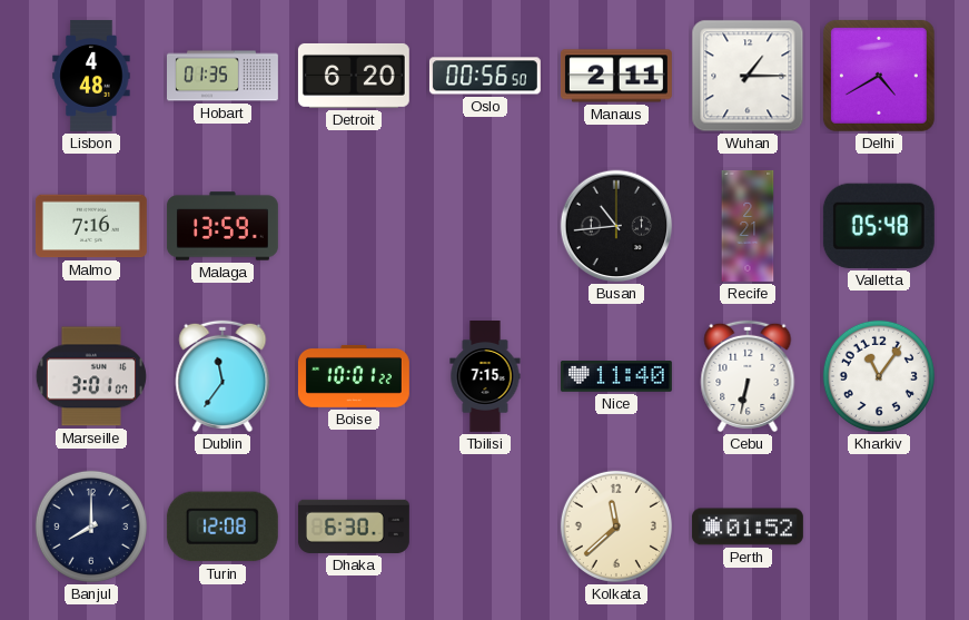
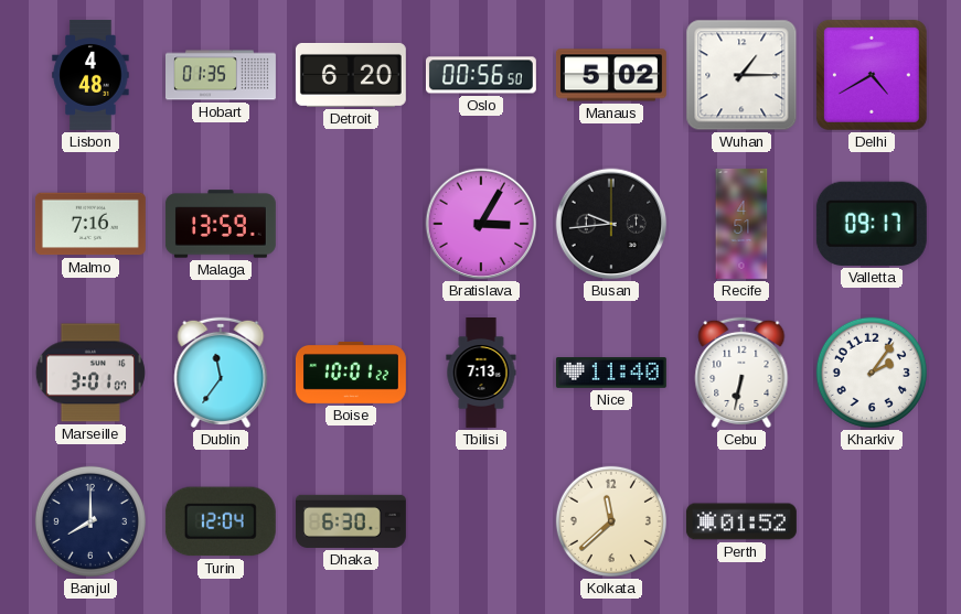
Manaus: 2:11 -> 5:02 (611, 75)
Bratislava: none -> 3:05 (481, 224)
Busan: 10:44 -> 9:44 (611, 224)
Recife: 2:21 -> 4:51 (741, 224)
Valletta: 05:48 -> 09:17 (872, 224)
Tbilisi: 7:15 -> 7:13 (481, 374)
Kharkiv: 11:06 -> 2:06 (872, 373)
Turin: 12:08 -> 12:04 (221, 521)
